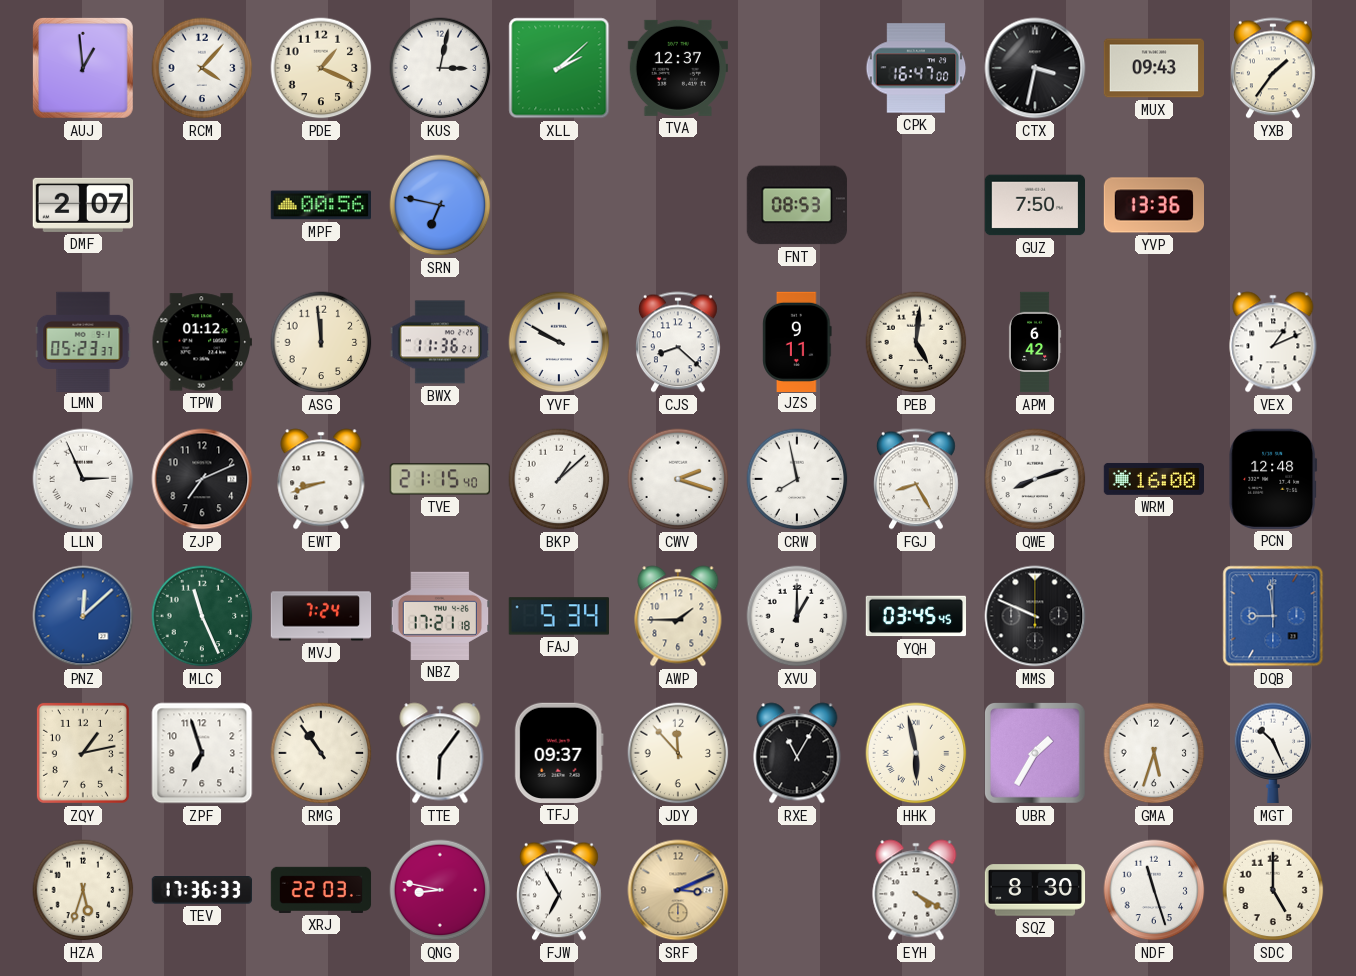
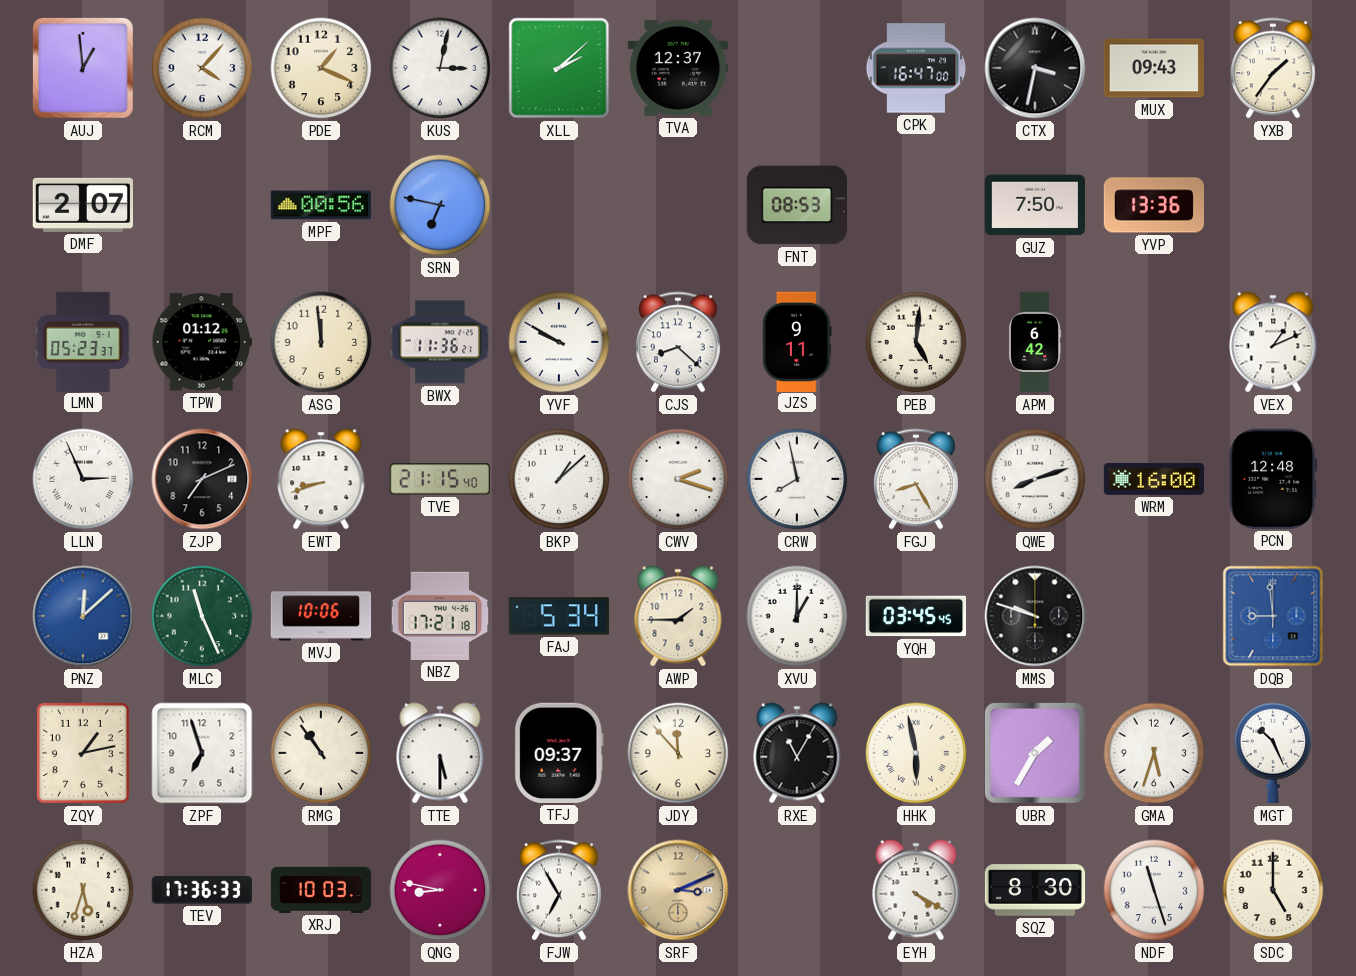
MVJ: 7:24 -> 10:06 (321, 616)
MMS: 9:49 -> 9:48 (1035, 616)
TTE: 6:06 -> 5:30 (440, 753)
XRJ: 22:03 -> 10:03 (321, 890)
